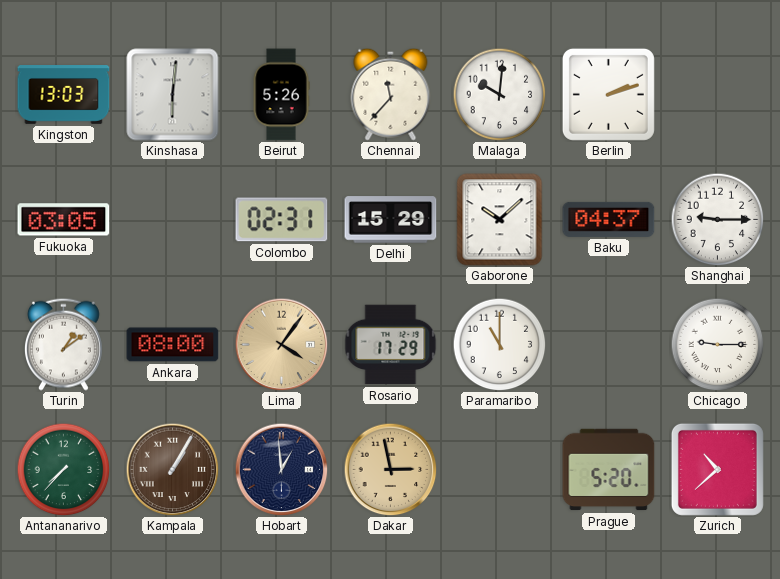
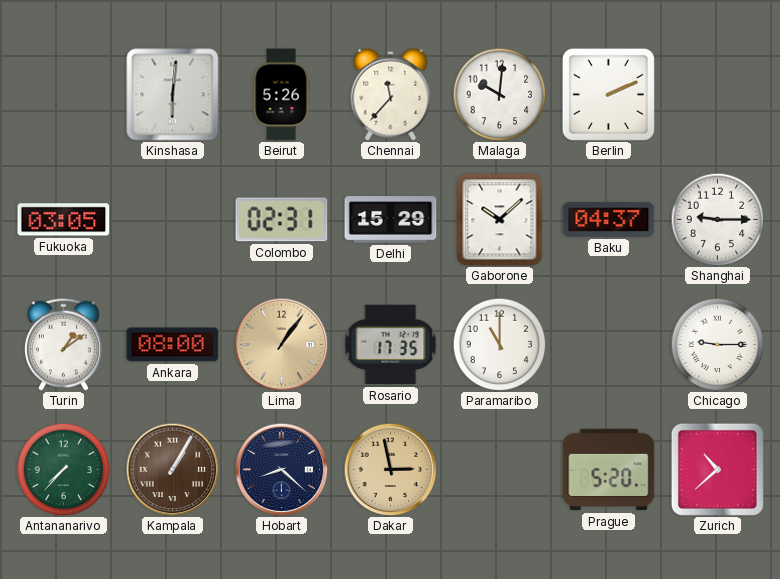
Kingston: 13:03 -> none (64, 95)
Berlin: 2:12 -> 2:11 (608, 94)
Lima: 4:06 -> 1:06 (281, 344)
Rosario: 17:29 -> 17:35 (391, 345)
Hobart: 12:59 -> 8:22 (281, 469)
